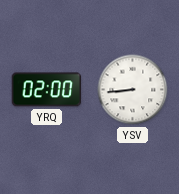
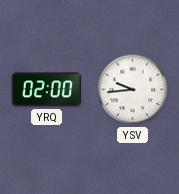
YSV: 8:44 -> 9:44 (133, 90)
